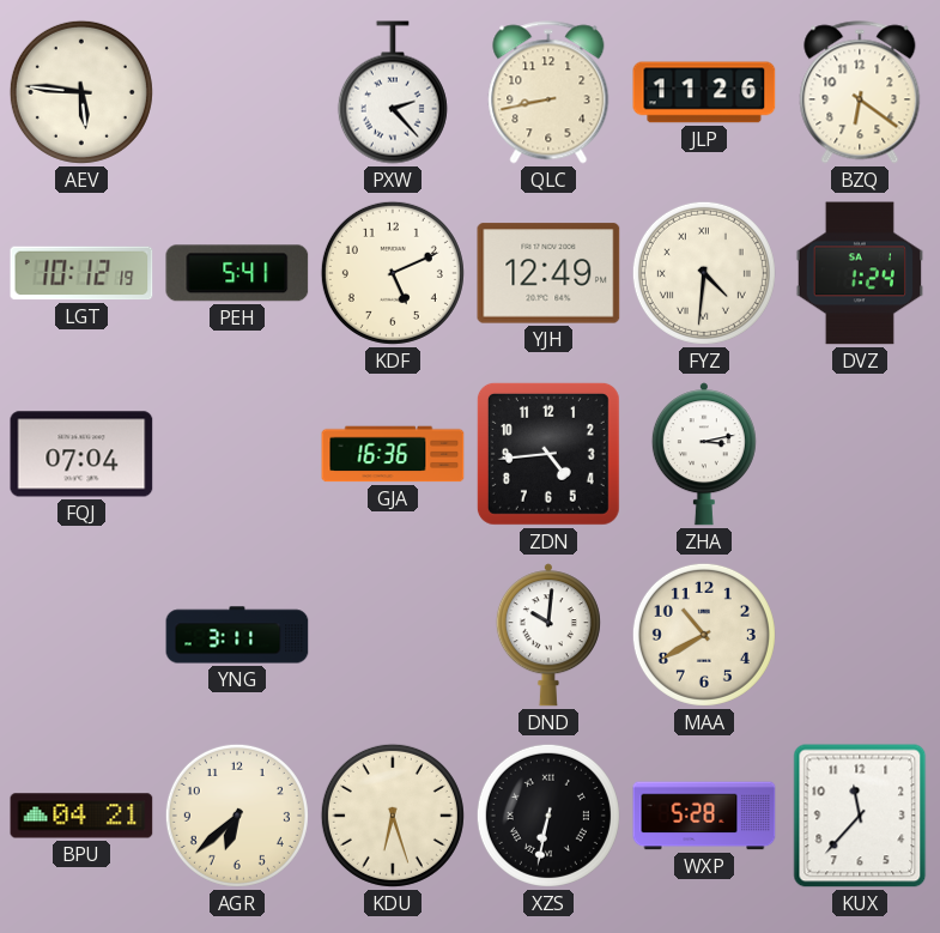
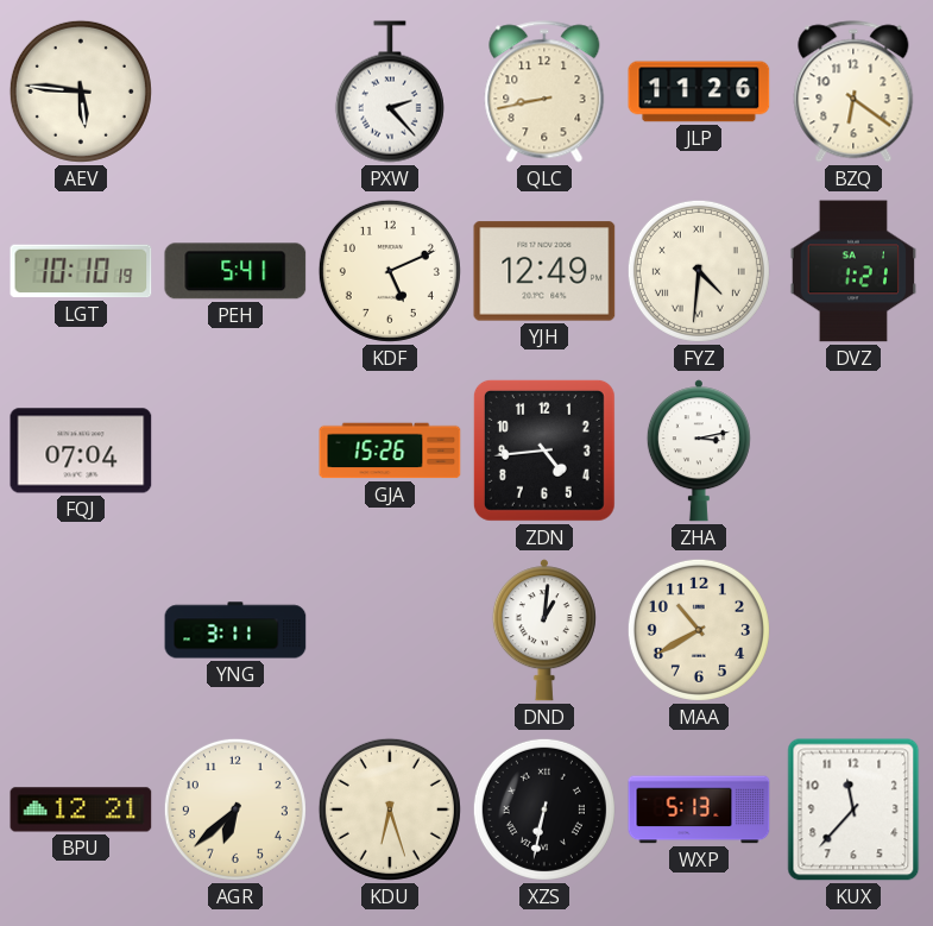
LGT: 10:12 -> 10:10 (81, 271)
DVZ: 1:24 -> 1:21 (852, 271)
GJA: 16:36 -> 15:26 (390, 451)
DND: 10:01 -> 1:01 (544, 630)
BPU: 04:21 -> 12:21 (81, 810)
WXP: 5:28 -> 5:13 (699, 810)
